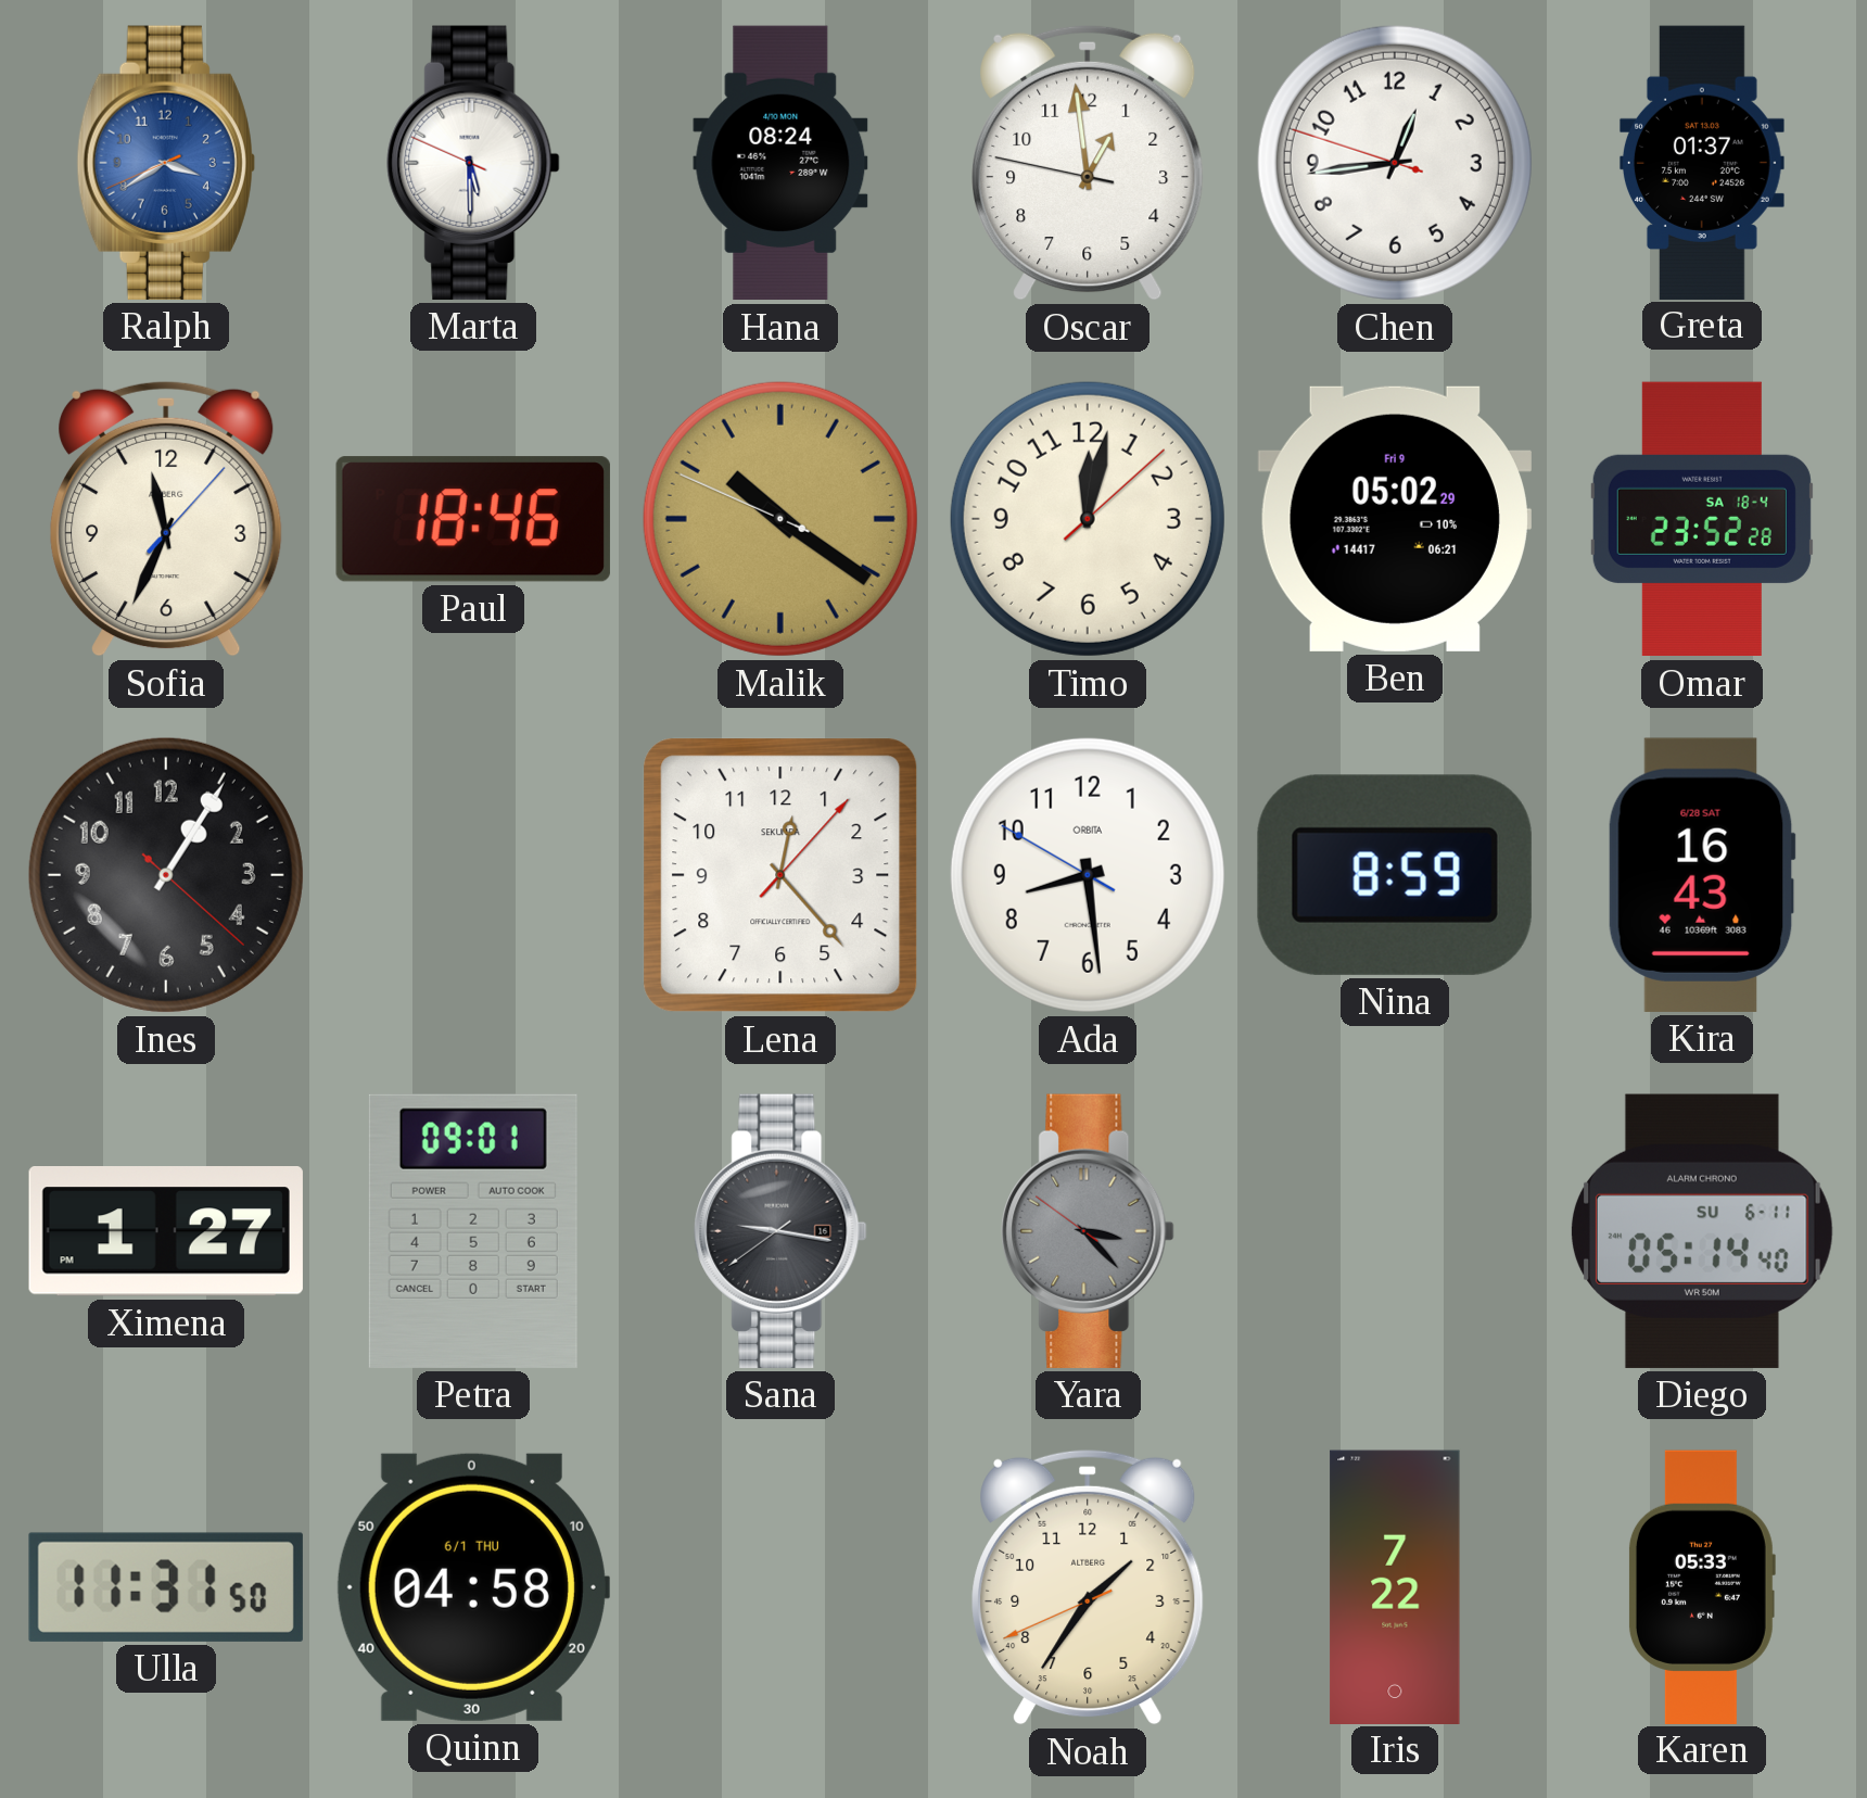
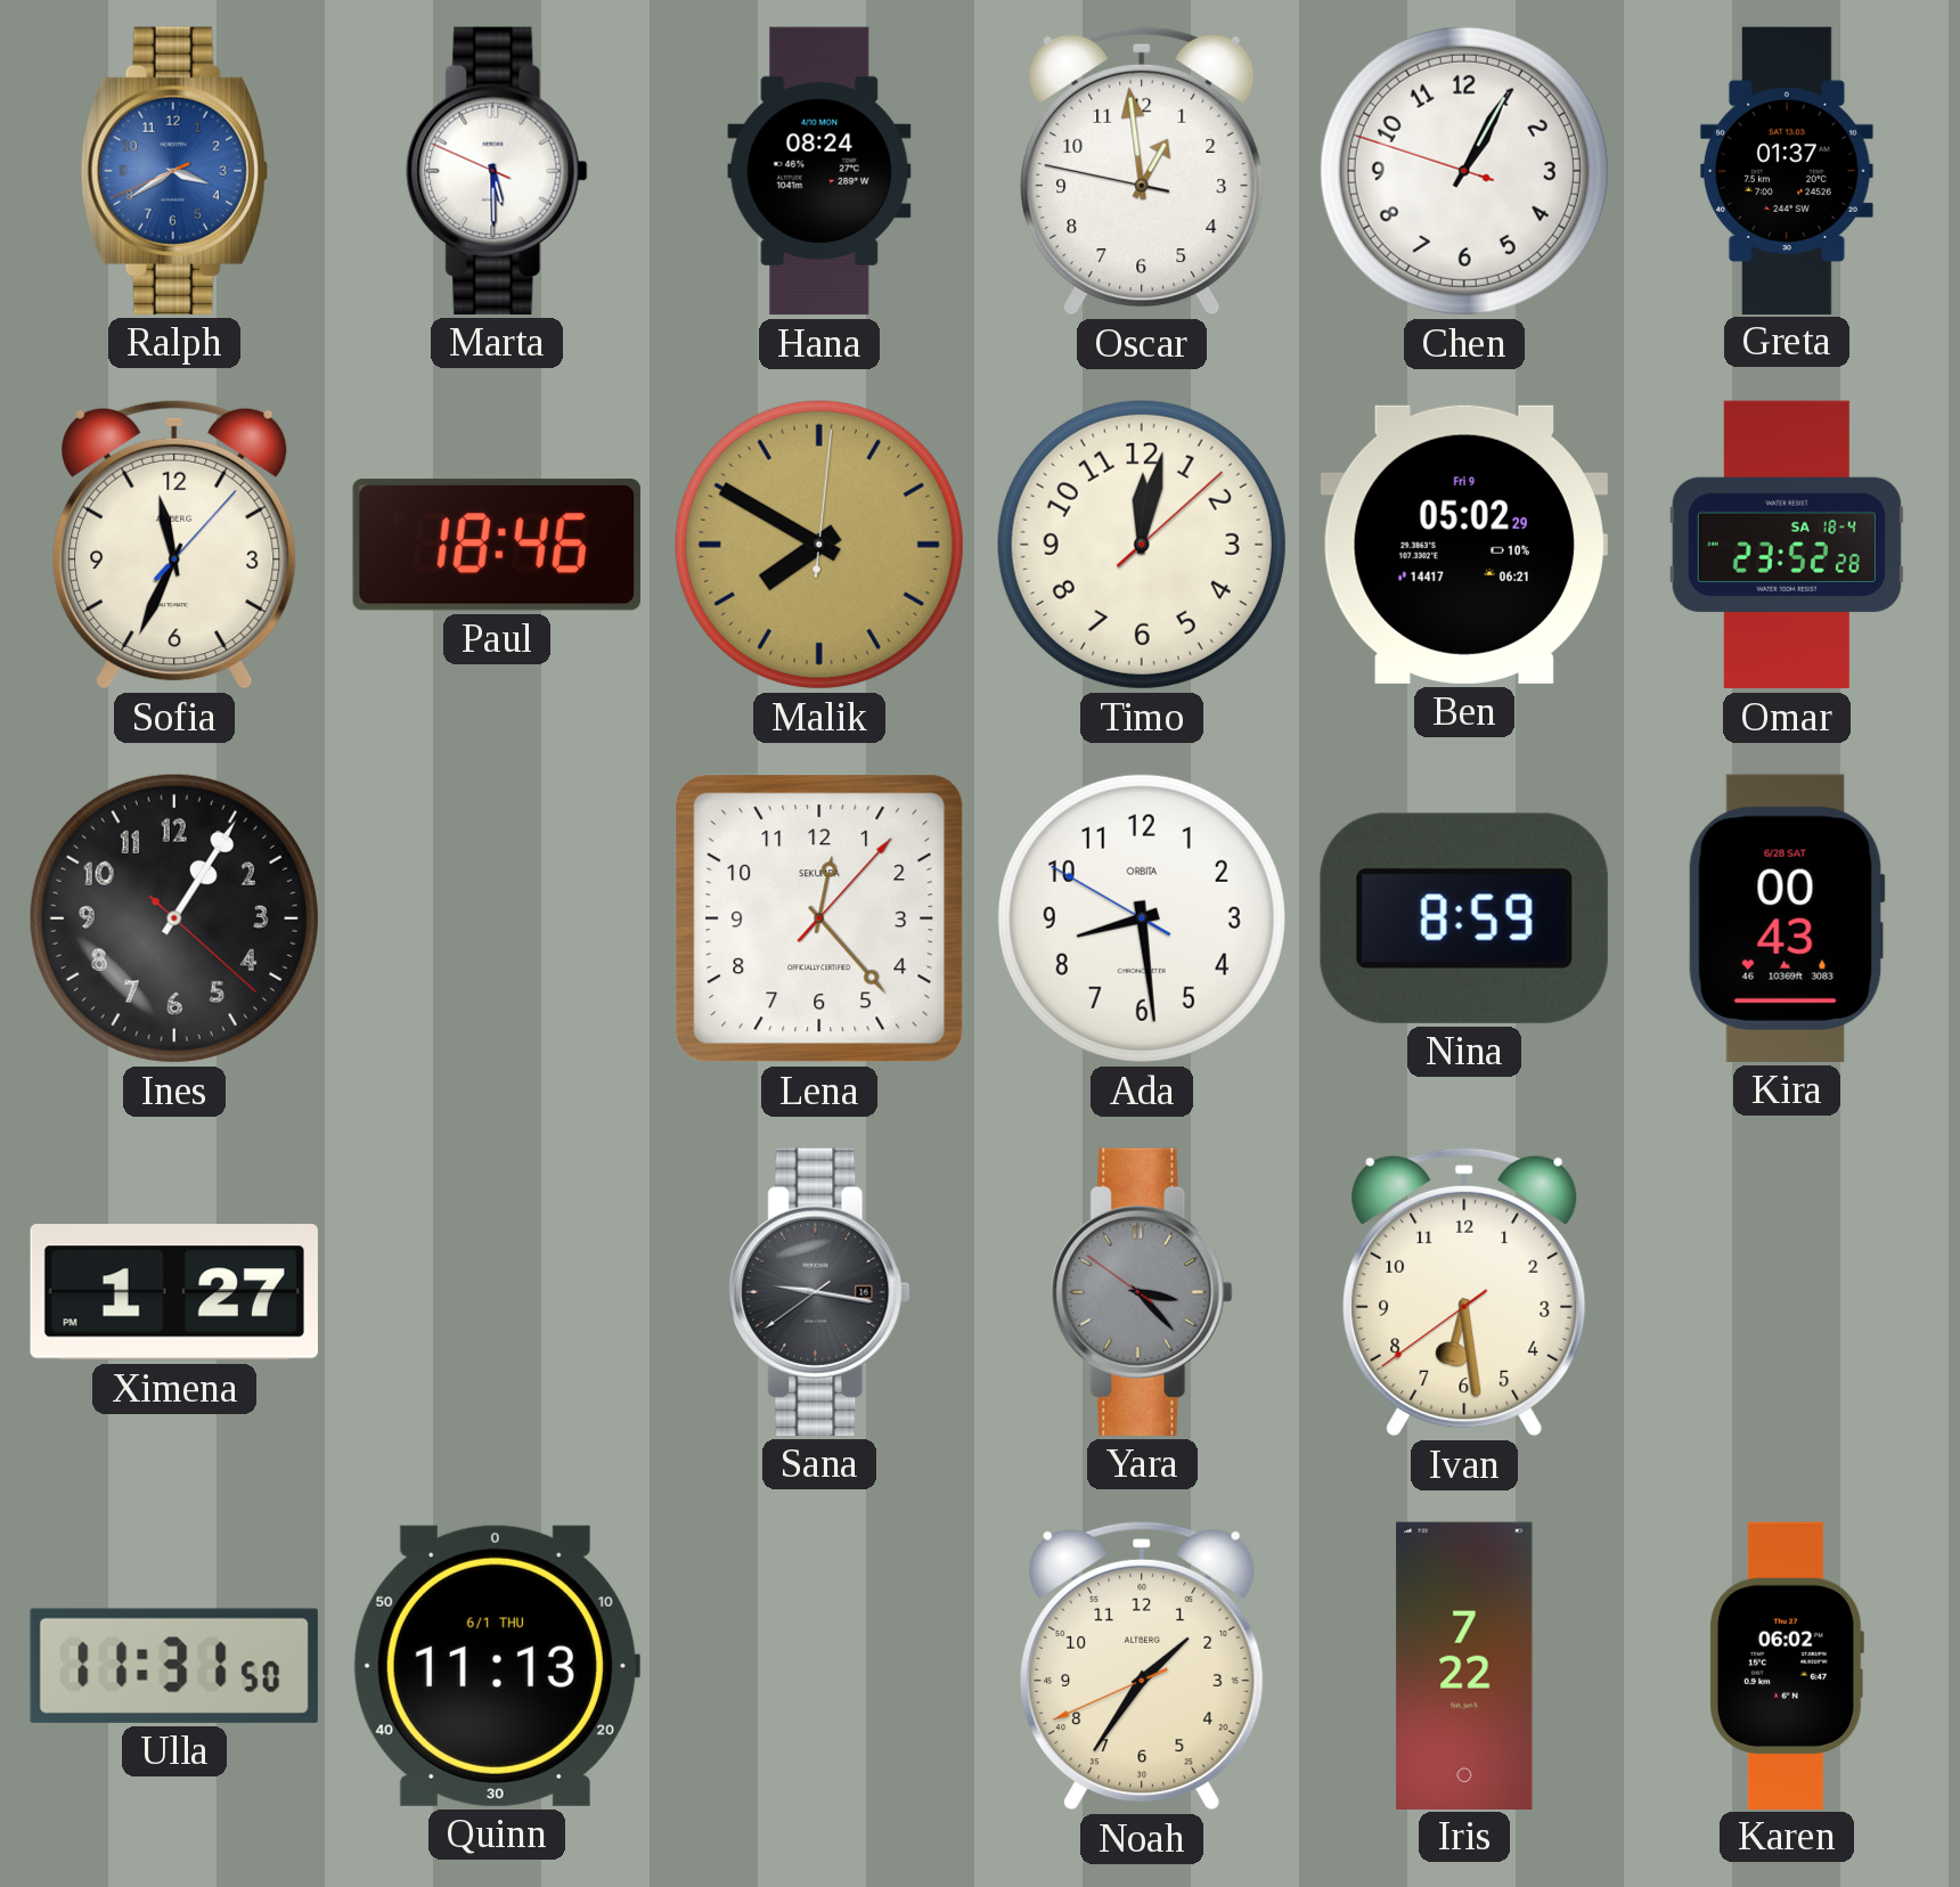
Chen: 12:43 -> 1:04 (1464, 171)
Malik: 10:20 -> 7:50 (819, 545)
Kira: 16:43 -> 00:43 (1787, 918)
Petra: 09:01 -> none (473, 1231)
Ivan: none -> 6:28 (1464, 1292)
Diego: 05:14 -> none (1703, 1231)
Quinn: 04:58 -> 11:13 (496, 1666)
Karen: 05:33 -> 06:02 (1786, 1665)
